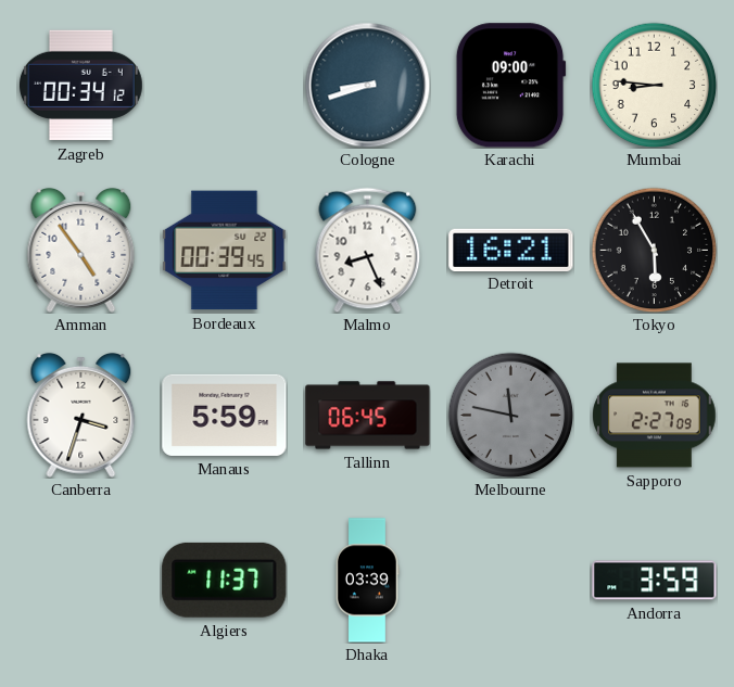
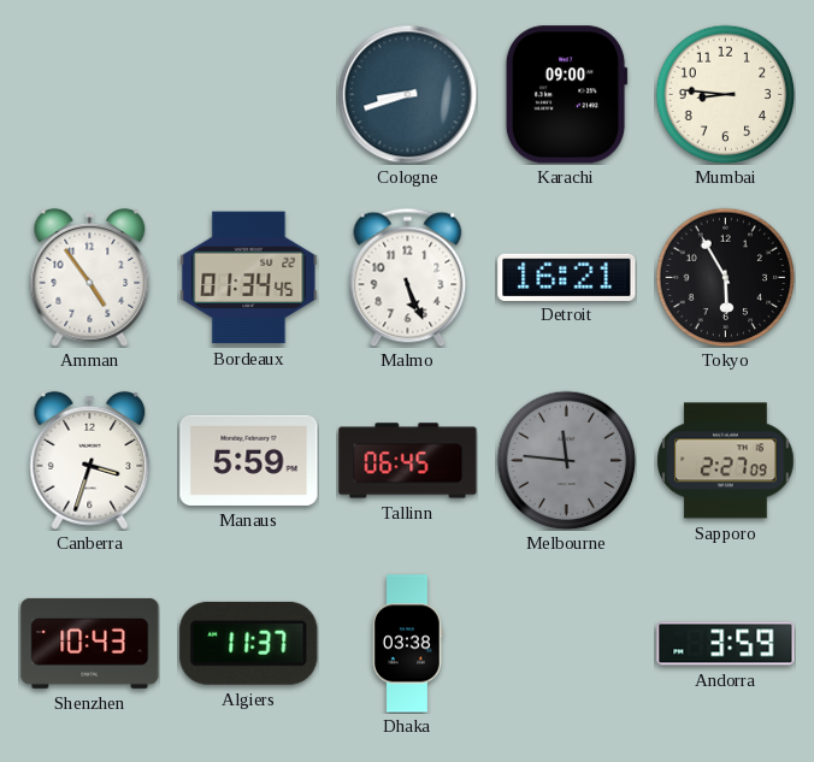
Zagreb: 00:34 -> none (81, 86)
Bordeaux: 00:39 -> 01:34 (249, 278)
Malmo: 8:26 -> 5:26 (408, 277)
Melbourne: 11:47 -> 11:46 (566, 460)
Shenzhen: none -> 10:43 (90, 643)
Dhaka: 03:39 -> 03:38 (407, 644)
